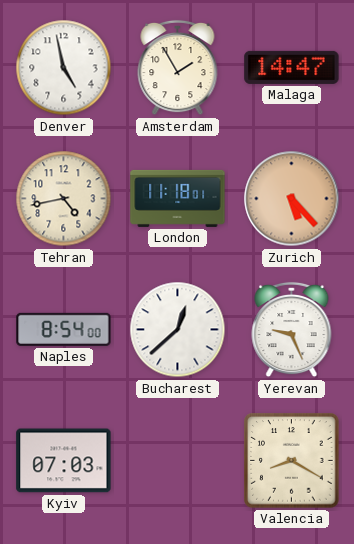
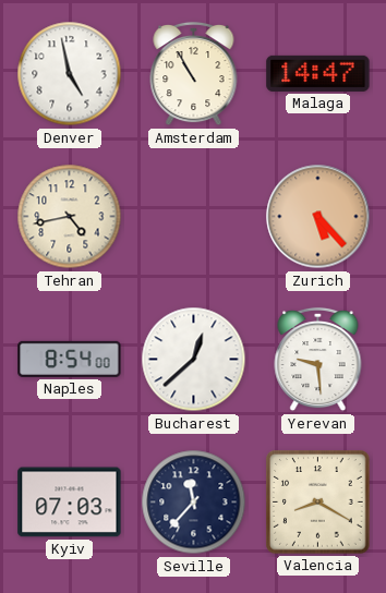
Amsterdam: 1:55 -> 10:55 (194, 74)
London: 11:18 -> none (178, 198)
Yerevan: 9:26 -> 9:29 (318, 360)
Seville: none -> 11:37 (194, 503)
